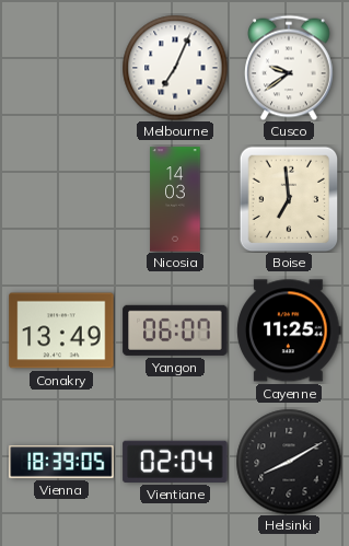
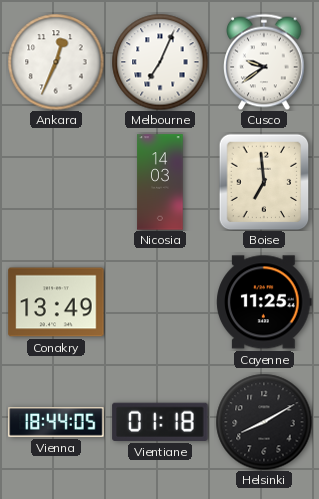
Ankara: none -> 12:34 (56, 62)
Yangon: 06:07 -> none (175, 330)
Vienna: 18:39 -> 18:44 (56, 422)
Vientiane: 02:04 -> 01:18 (160, 422)
